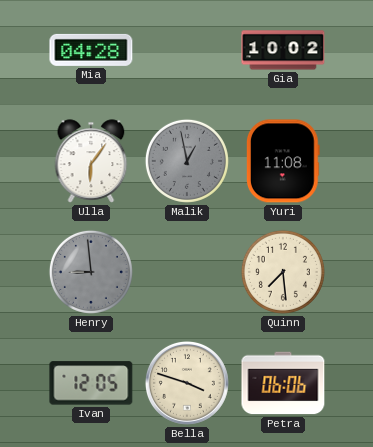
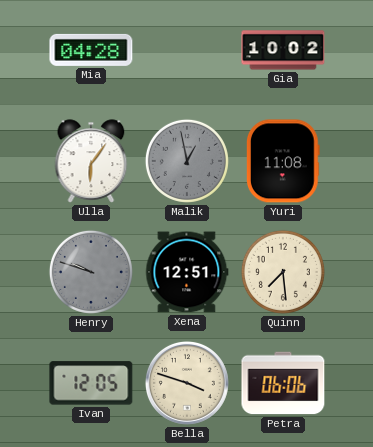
Henry: 8:59 -> 9:48 (91, 272)
Xena: none -> 12:51 (187, 272)
